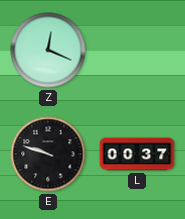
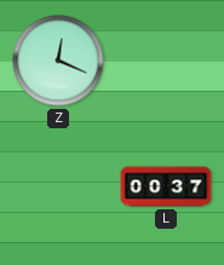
E: 9:48 -> none (48, 154)
